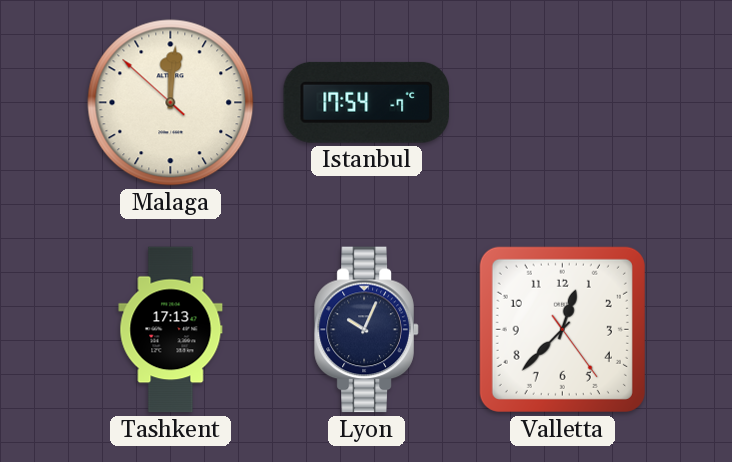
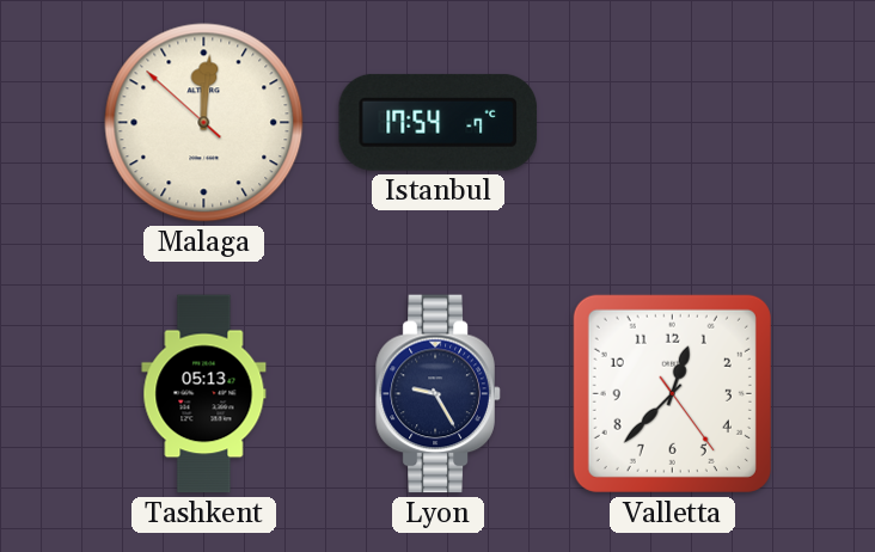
Tashkent: 17:13 -> 05:13 (204, 394)
Lyon: 10:04 -> 9:25 (439, 394)
